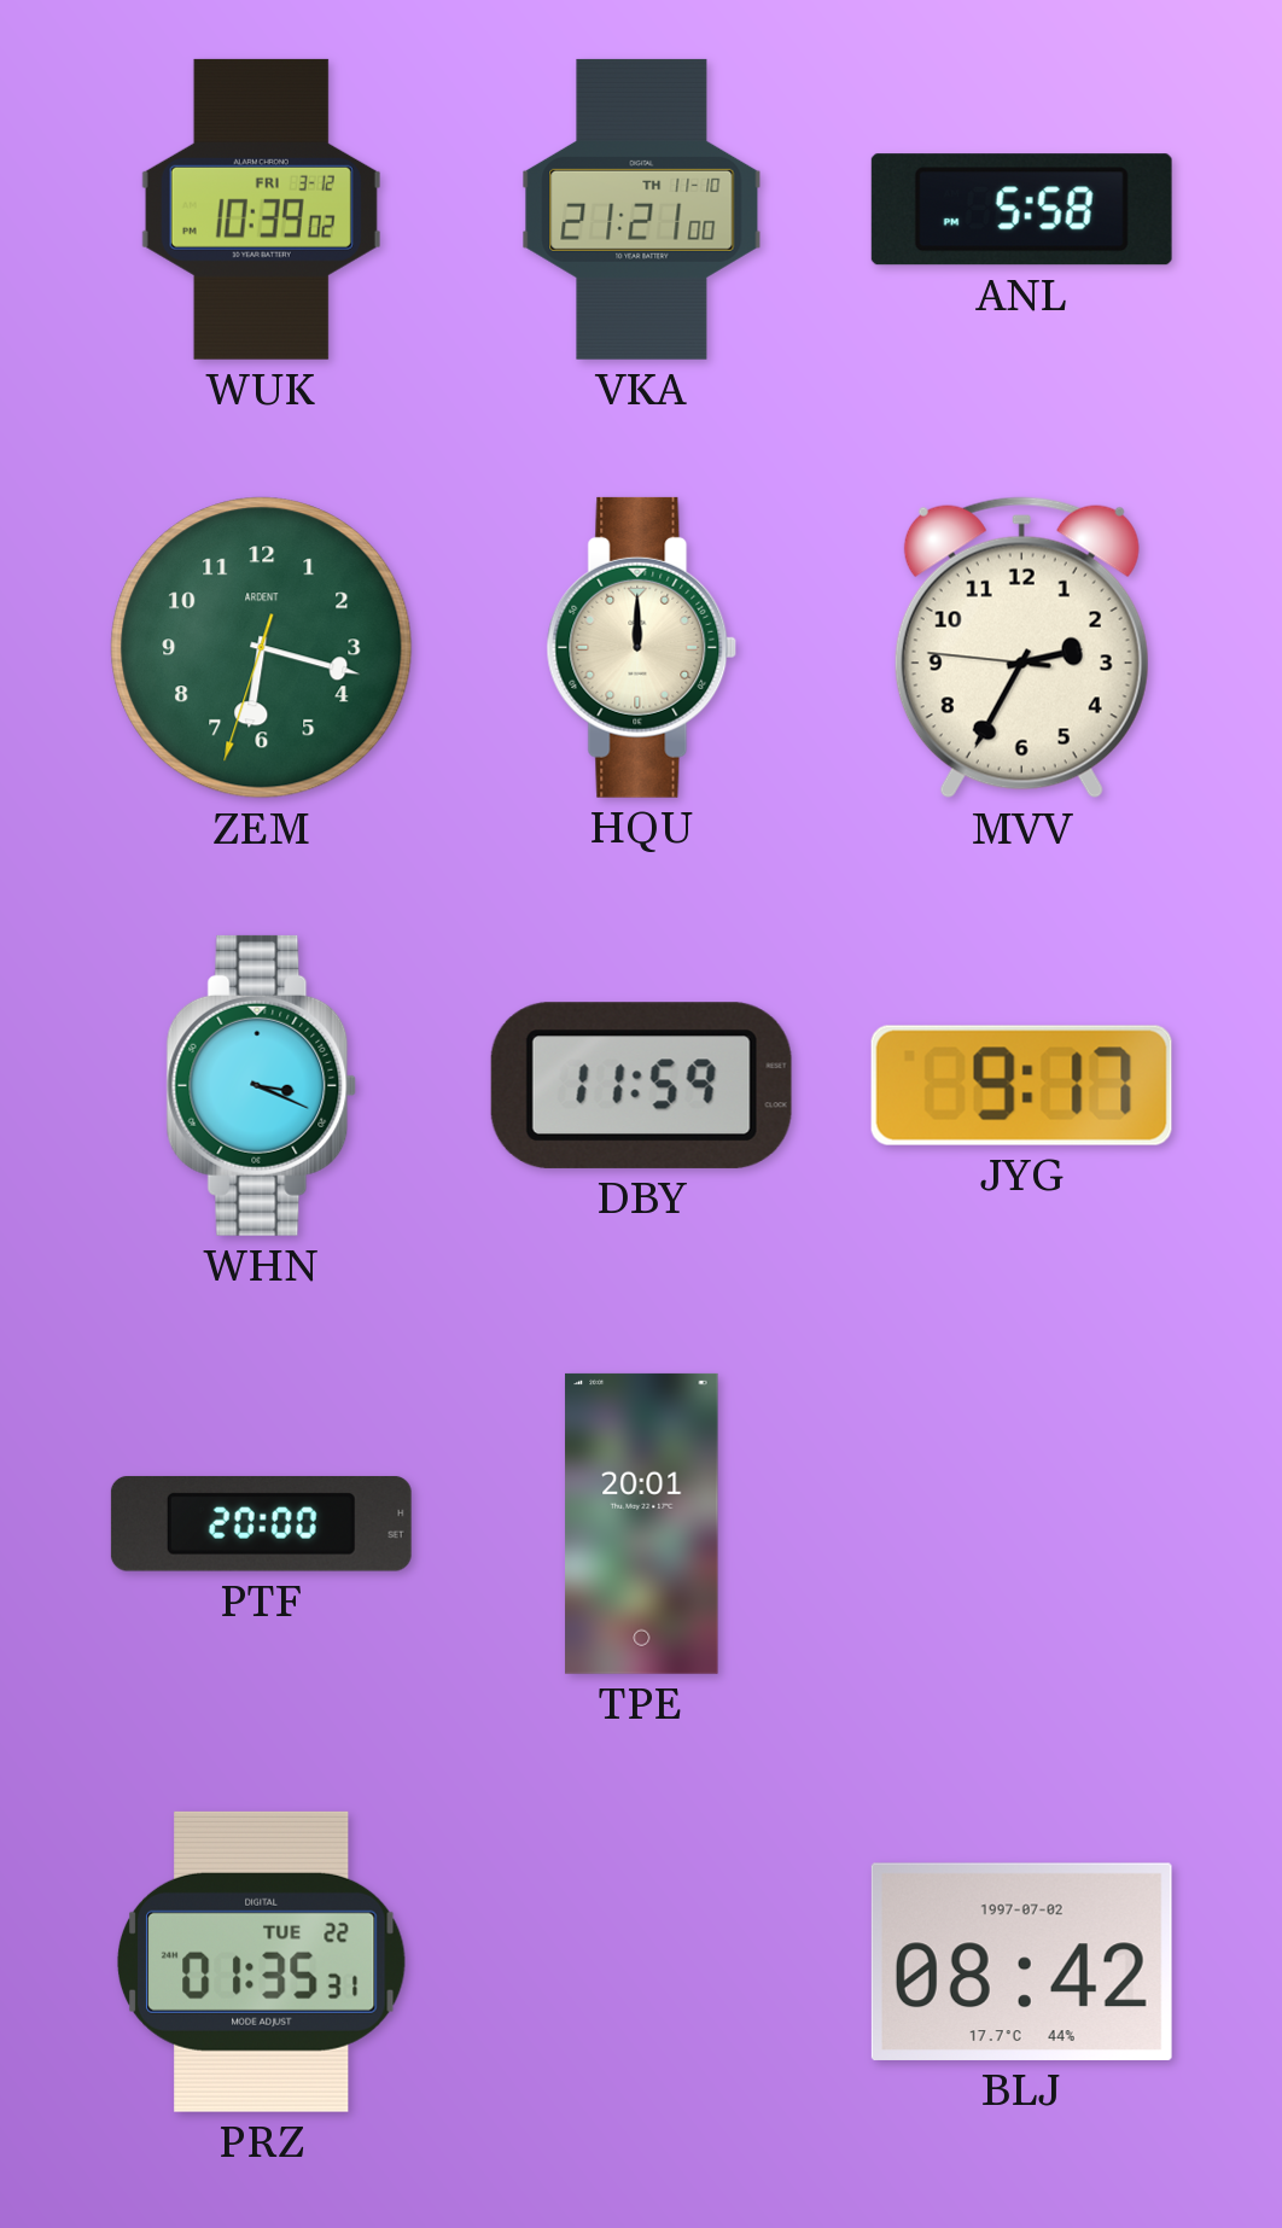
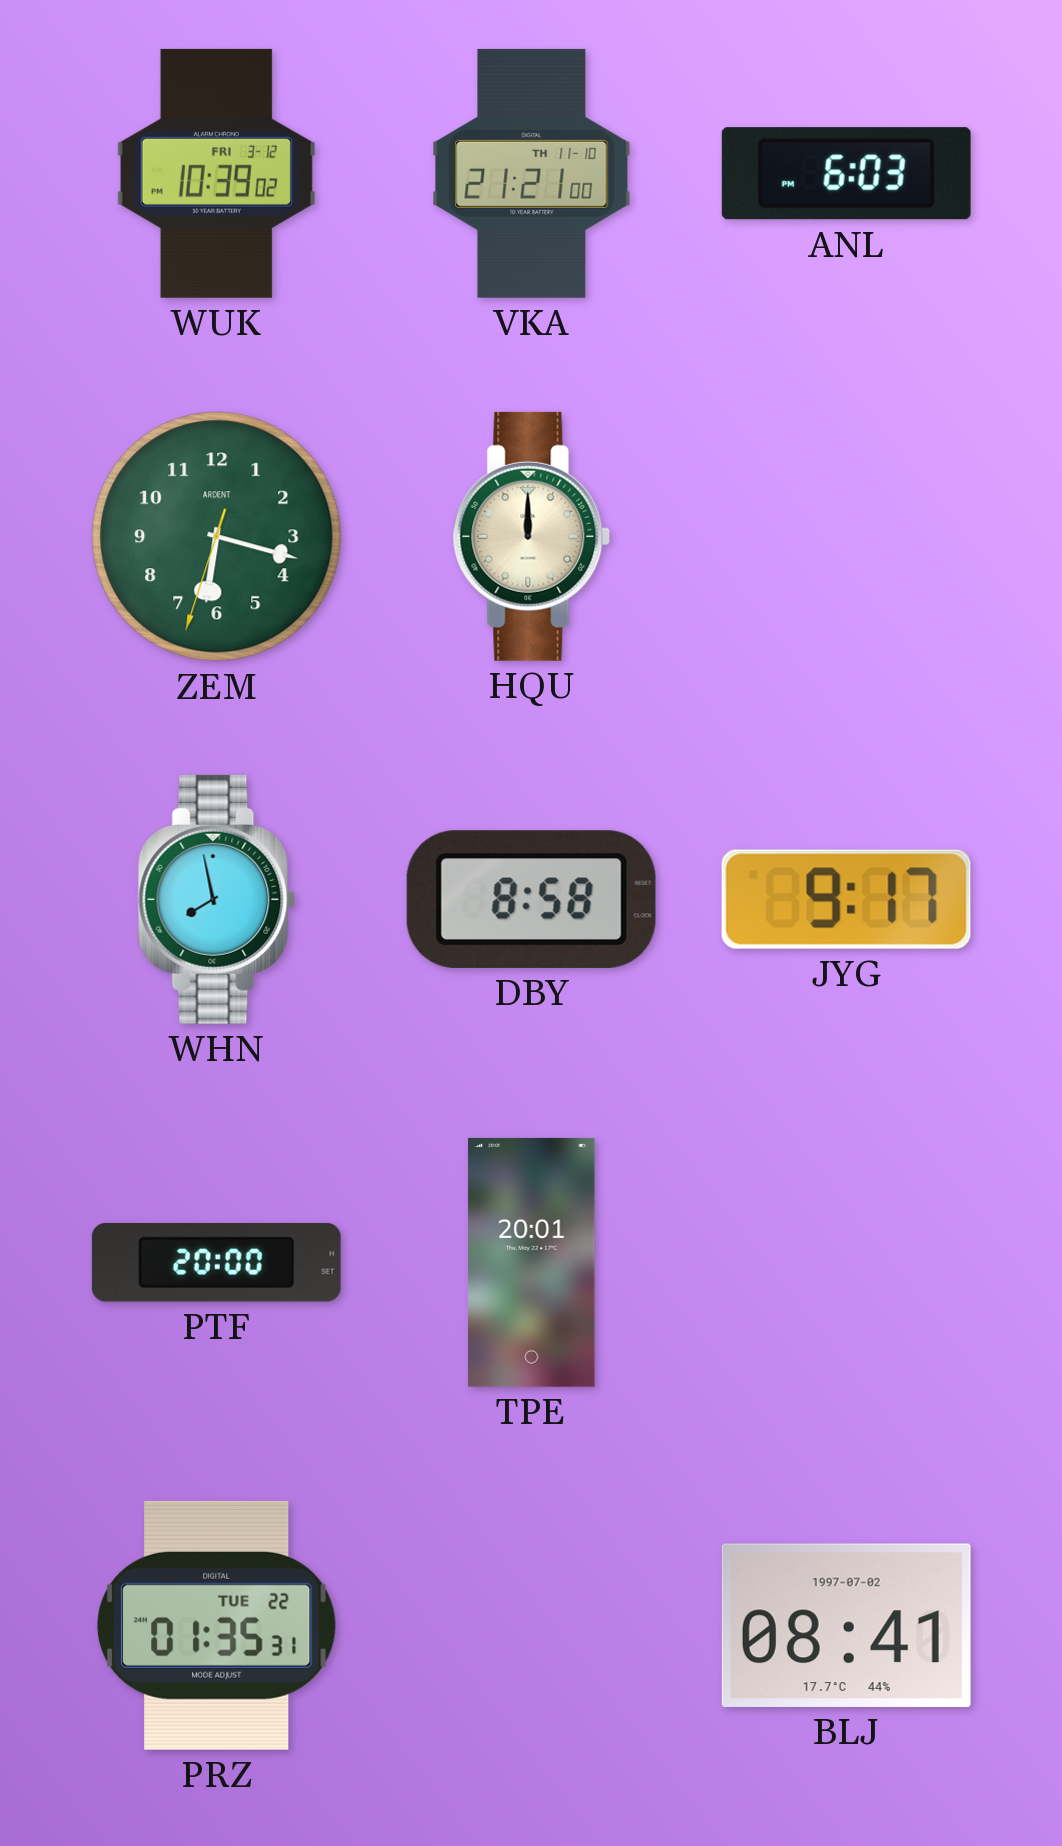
ANL: 5:58 -> 6:03 (846, 174)
MVV: 2:34 -> none (1021, 648)
WHN: 3:19 -> 7:58 (217, 899)
DBY: 11:59 -> 8:58 (531, 899)
BLJ: 08:42 -> 08:41 (846, 1625)
